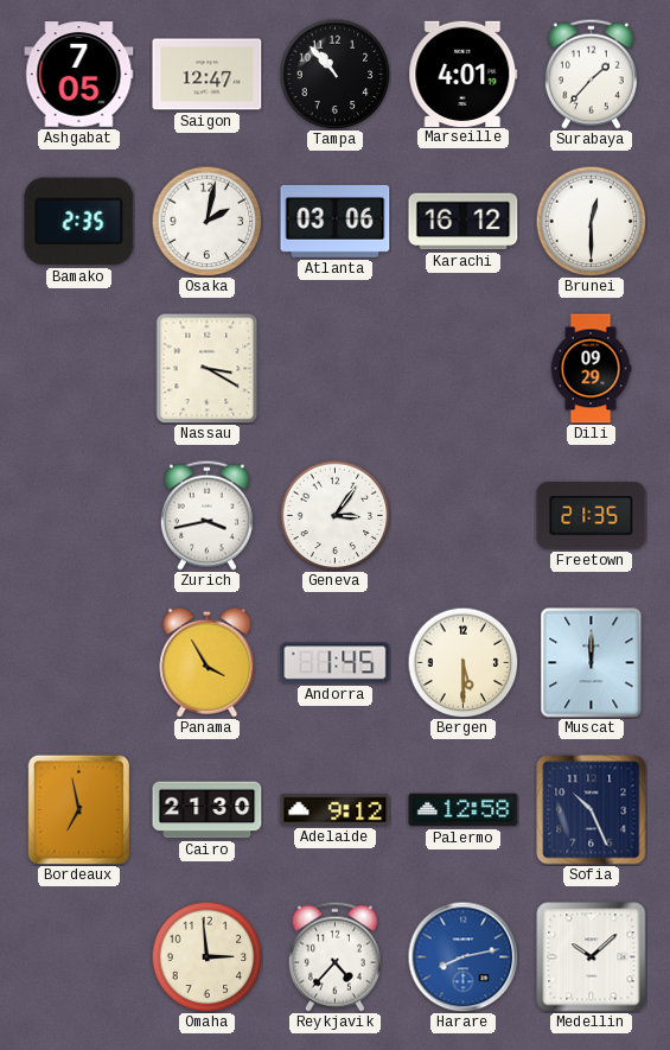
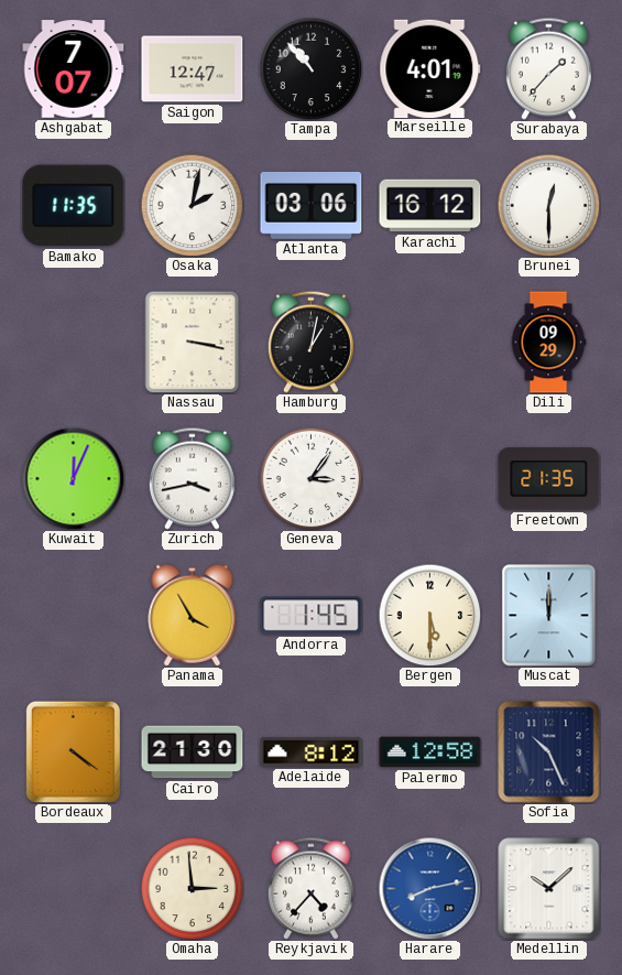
Ashgabat: 7:05 -> 7:07 (74, 69)
Bamako: 2:35 -> 11:35 (74, 206)
Nassau: 3:20 -> 3:17 (193, 342)
Hamburg: none -> 1:02 (310, 342)
Kuwait: none -> 12:04 (73, 478)
Bordeaux: 6:58 -> 4:21 (73, 751)
Adelaide: 9:12 -> 8:12 (312, 752)
